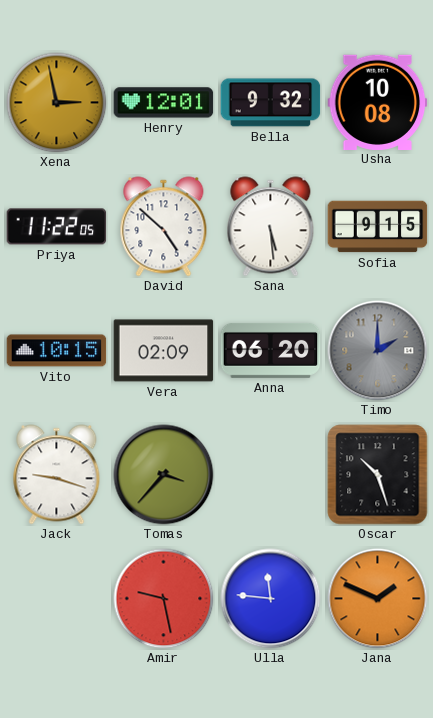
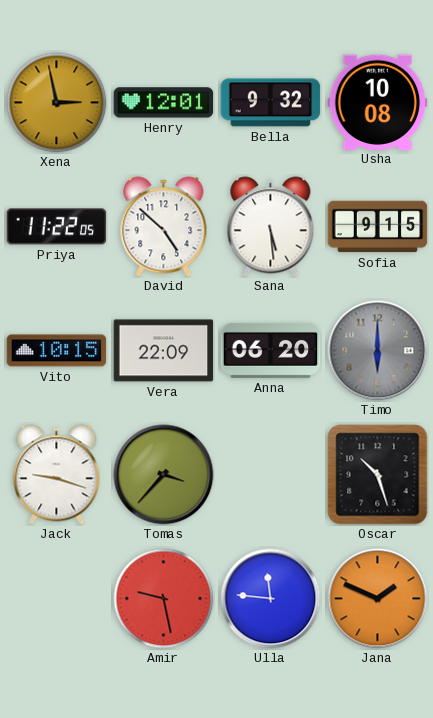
Vera: 02:09 -> 22:09 (164, 351)
Timo: 2:00 -> 6:00 (378, 351)
